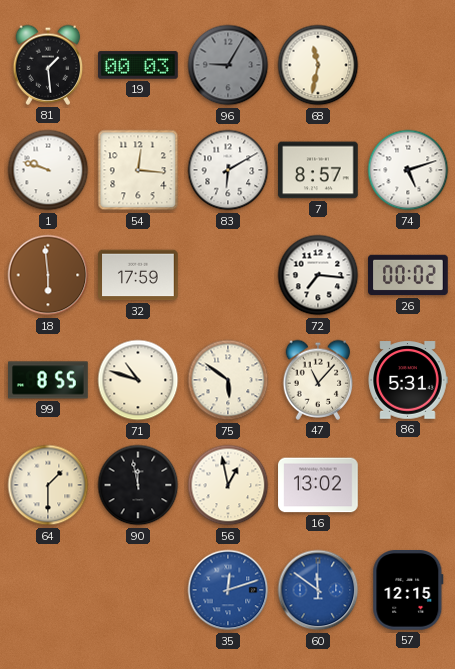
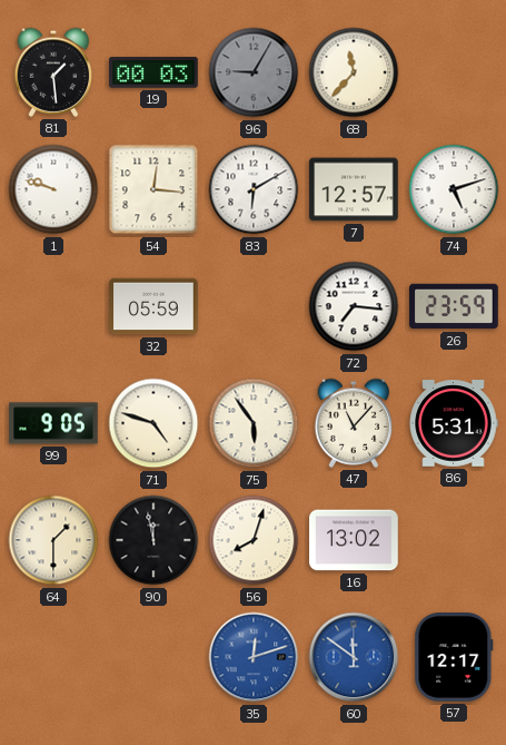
68: 11:32 -> 11:37 (354, 72)
7: 8:57 -> 12:57 (354, 189)
18: 5:59 -> none (48, 275)
32: 17:59 -> 05:59 (153, 306)
26: 00:02 -> 23:59 (454, 306)
99: 8:55 -> 9:05 (53, 423)
71: 10:48 -> 4:48 (153, 423)
75: 5:51 -> 5:54 (254, 423)
56: 12:58 -> 8:03 (254, 540)
57: 12:15 -> 12:17 (454, 658)
